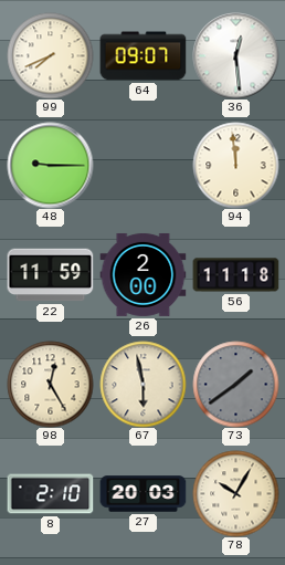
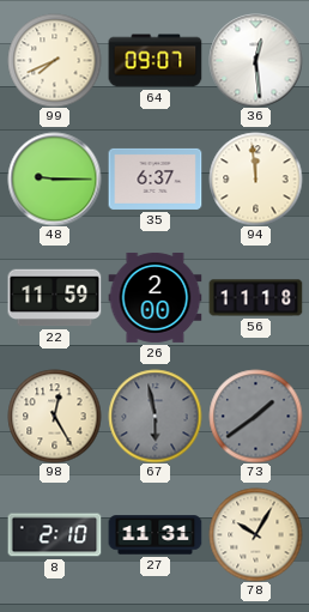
35: none -> 6:37 (154, 178)
67 dial: cream -> grey (154, 416)
27: 20:03 -> 11:31 (154, 535)
